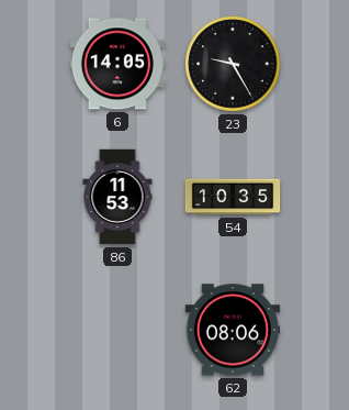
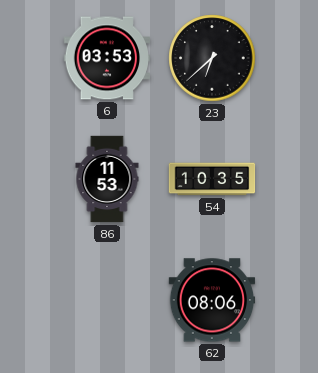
6: 14:05 -> 03:53 (107, 58)
23: 9:25 -> 6:38 (212, 58)
